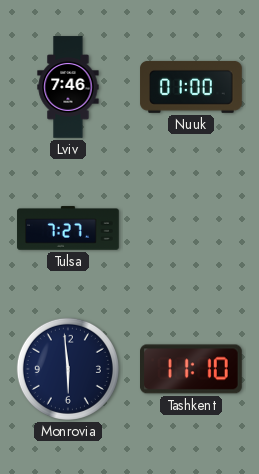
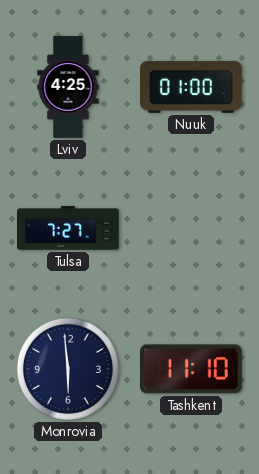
Lviv: 7:46 -> 4:25 (68, 87)
